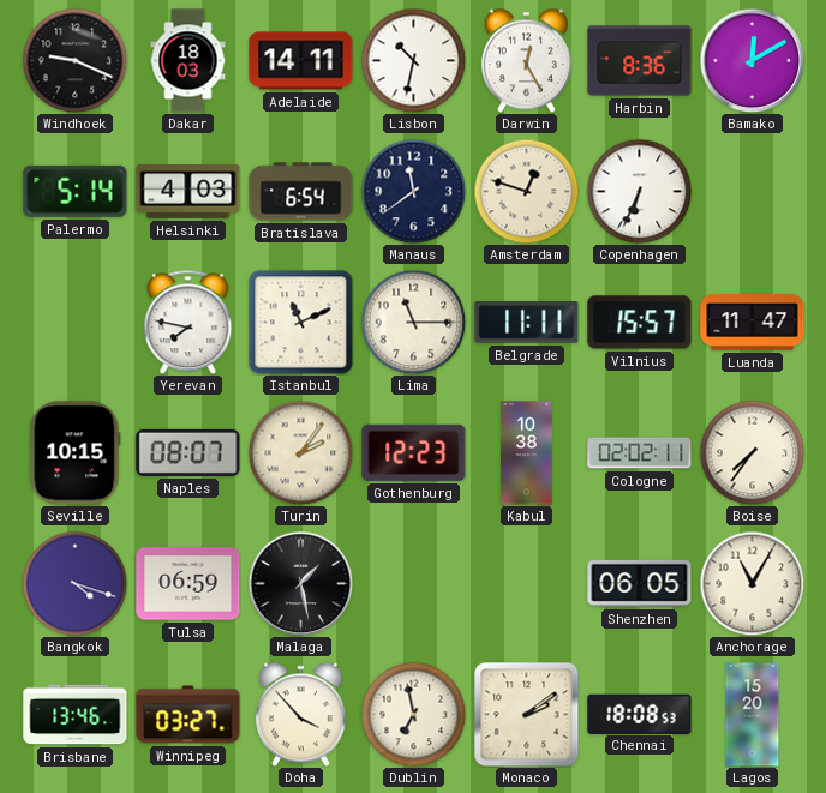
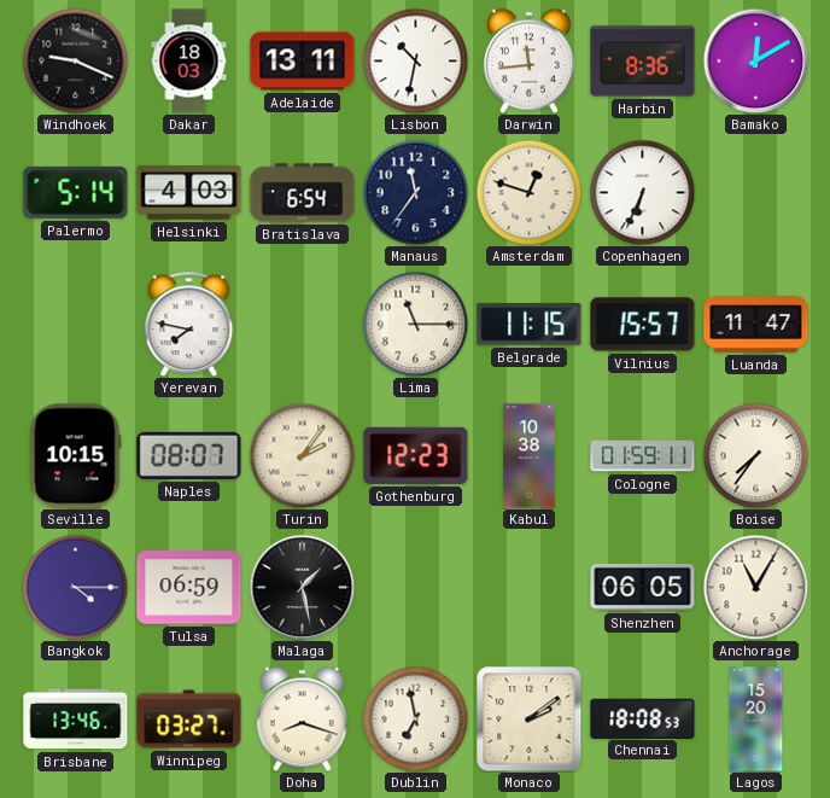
Adelaide: 14:11 -> 13:11 (303, 62)
Darwin: 12:25 -> 11:44 (528, 60)
Manaus: 11:39 -> 11:36 (415, 192)
Istanbul: 11:11 -> none (301, 323)
Belgrade: 11:11 -> 11:15 (530, 325)
Cologne: 02:02 -> 01:59 (643, 456)
Bangkok: 4:18 -> 4:15 (75, 587)
Doha: 3:53 -> 8:18 (302, 718)
